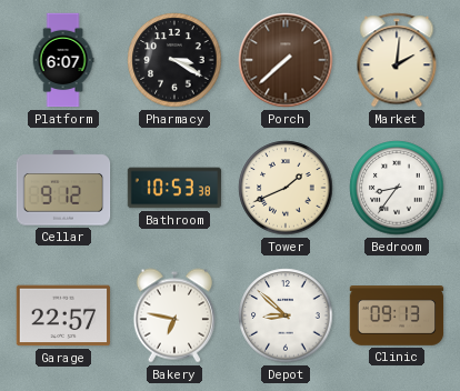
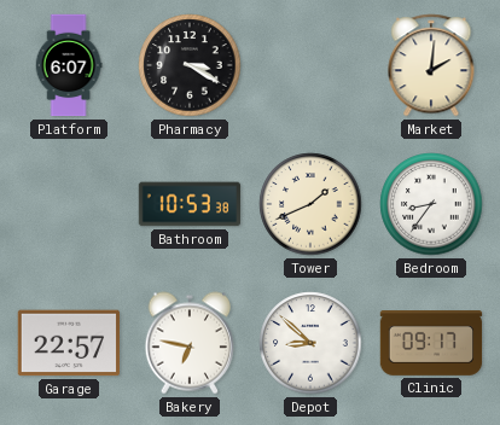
Porch: 7:38 -> none (286, 60)
Cellar: 9:12 -> none (63, 188)
Clinic: 09:13 -> 09:17 (431, 344)
